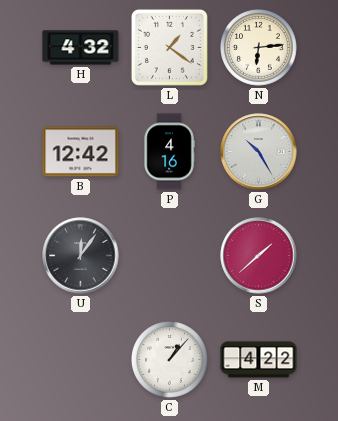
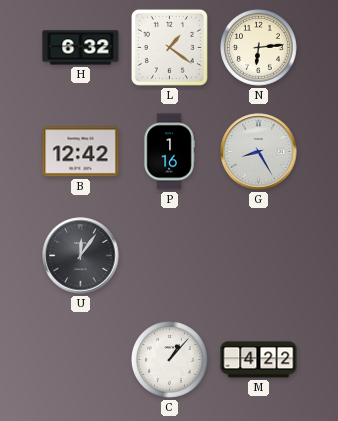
H: 4:32 -> 6:32 (81, 48)
P: 4:16 -> 1:16 (169, 152)
G: 10:25 -> 8:25 (259, 152)
S: 1:38 -> none (259, 256)
